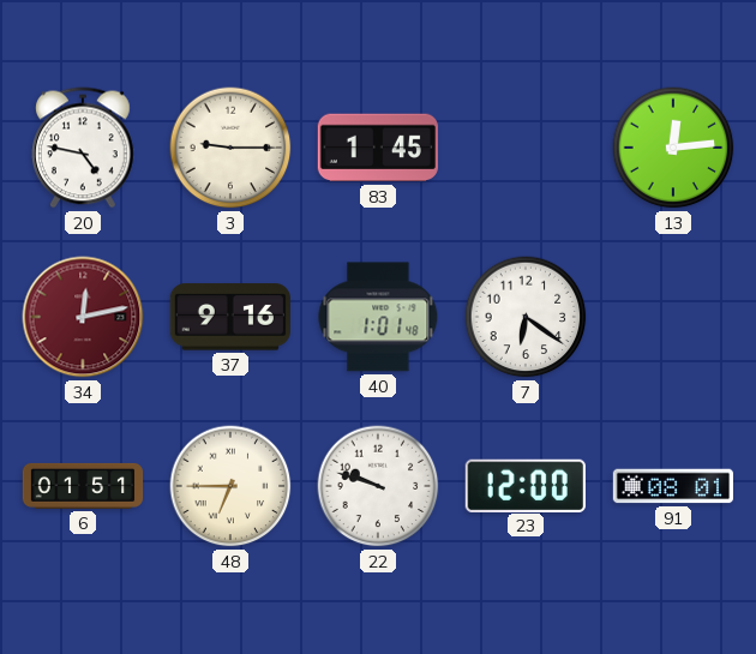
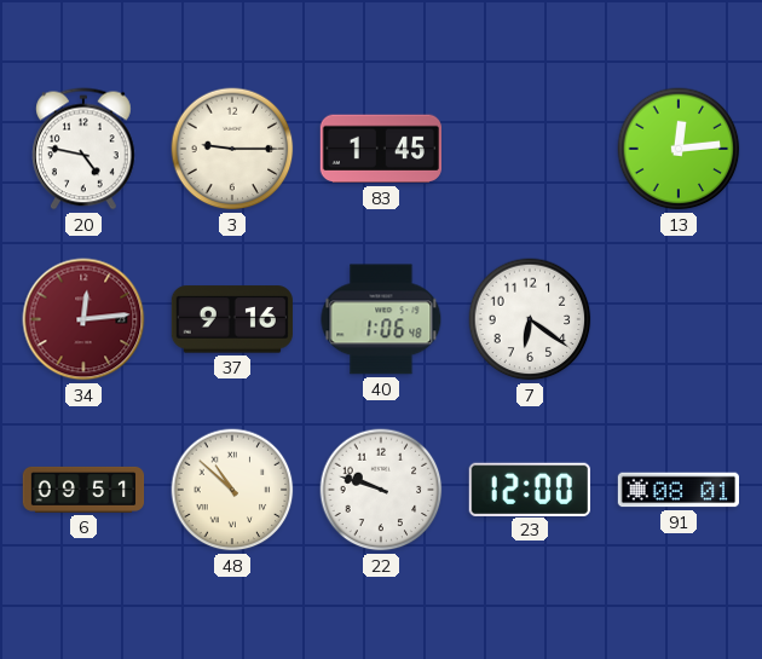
34: 12:13 -> 12:14 (83, 319)
40: 1:01 -> 1:06 (381, 319)
6: 01:51 -> 09:51 (83, 490)
48: 6:45 -> 10:52 (232, 490)
